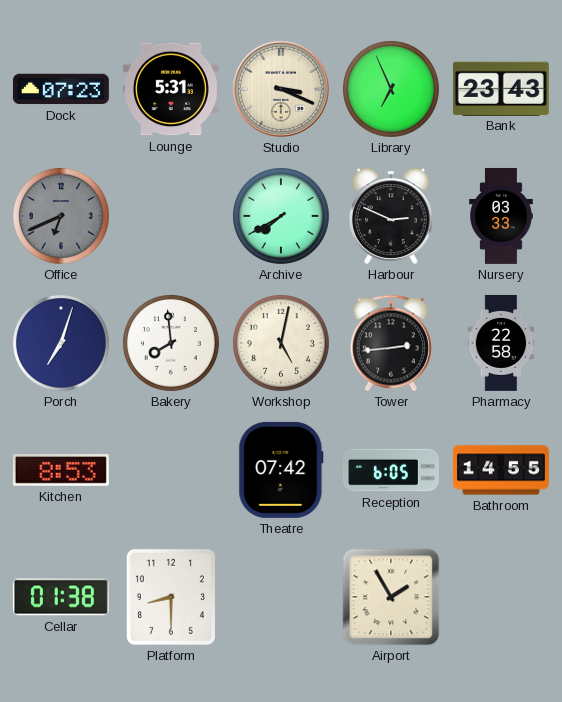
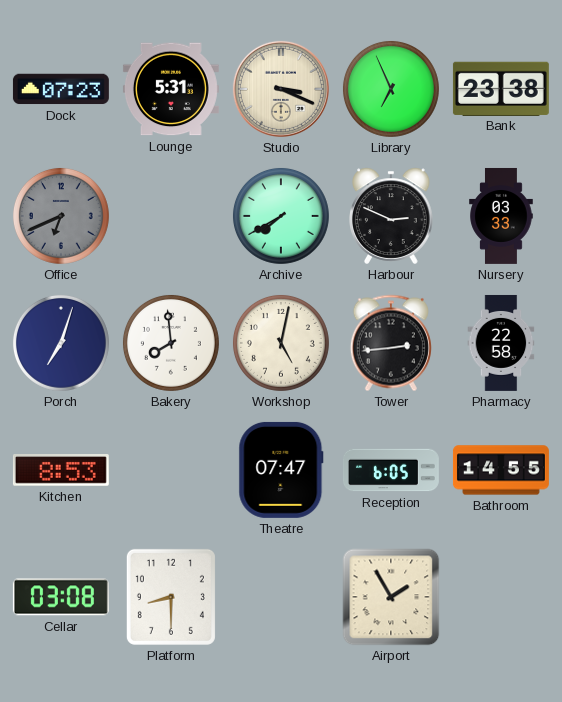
Bank: 23:43 -> 23:38 (501, 88)
Theatre: 07:42 -> 07:47 (281, 470)
Cellar: 01:38 -> 03:08 (61, 597)
